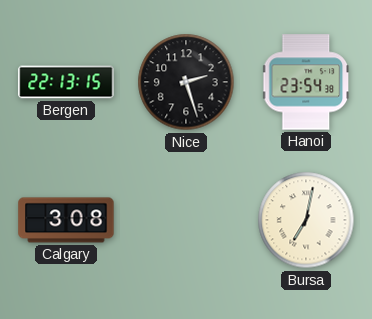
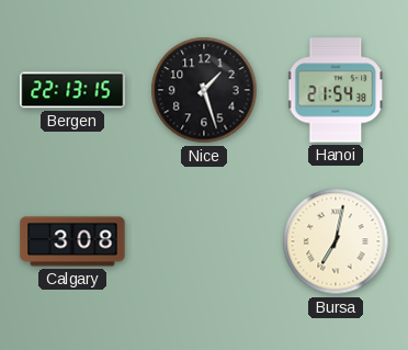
Nice: 2:27 -> 1:27 (204, 90)
Hanoi: 23:54 -> 21:54 (337, 90)
